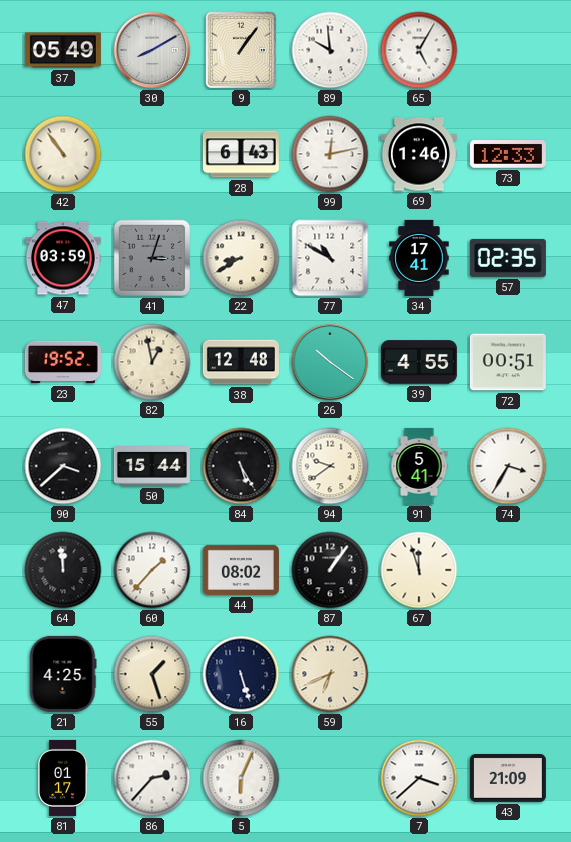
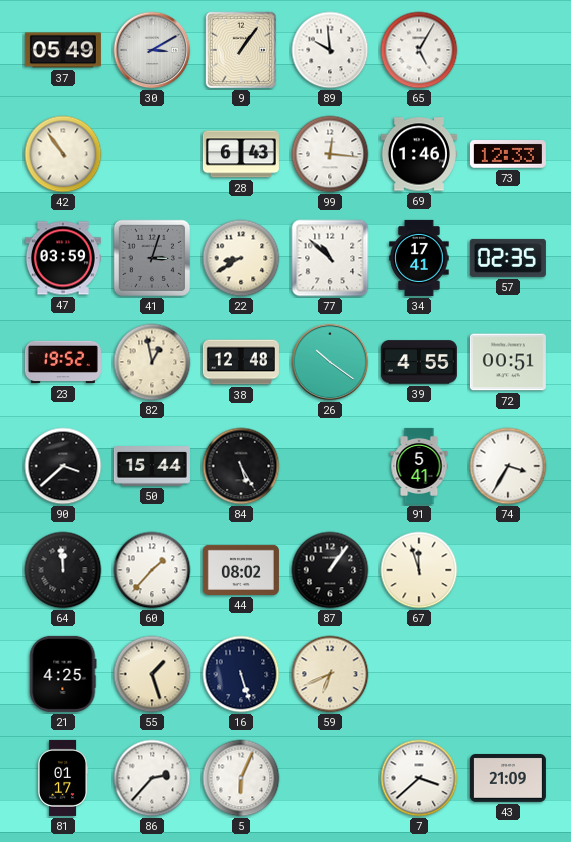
30: 8:10 -> 3:10 (152, 50)
99: 12:13 -> 12:16 (330, 154)
77: 10:50 -> 10:52 (330, 258)
94: 9:39 -> none (330, 466)
